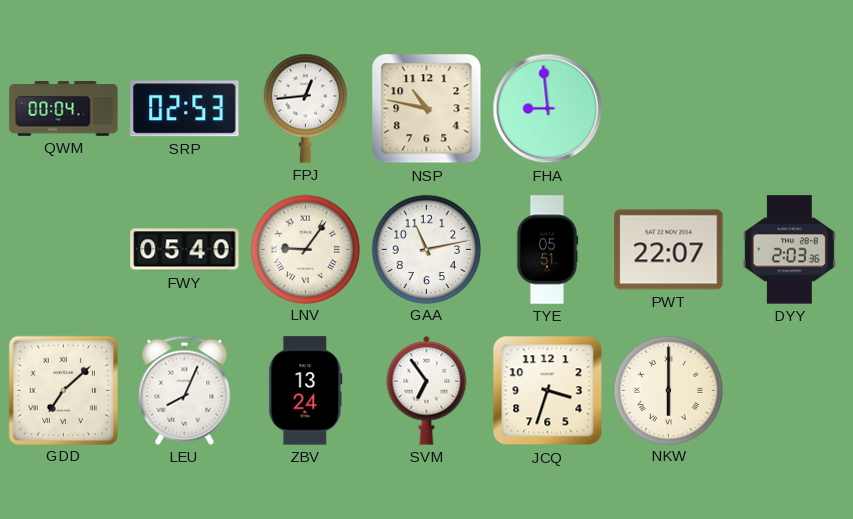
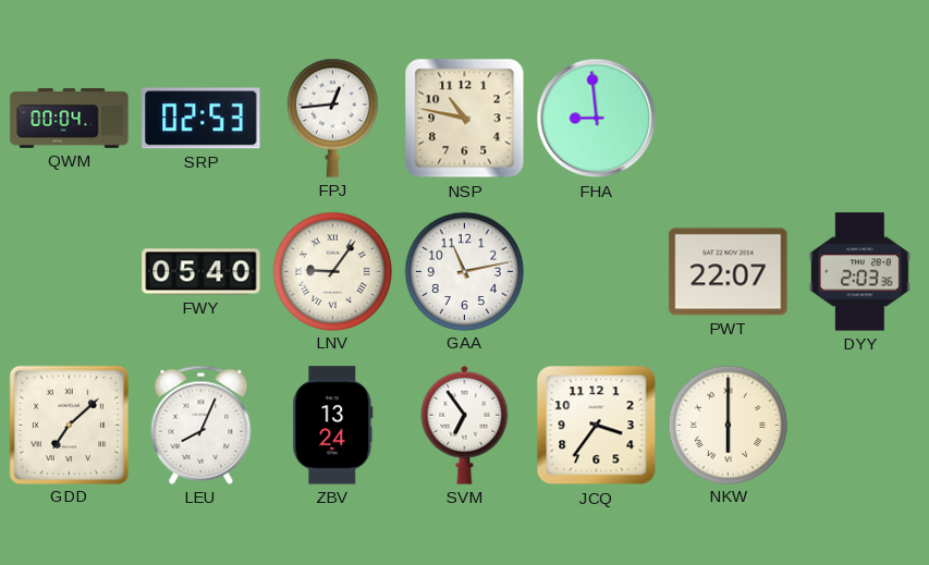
TYE: 05:51 -> none (547, 250)
JCQ: 3:33 -> 3:36 (597, 426)
